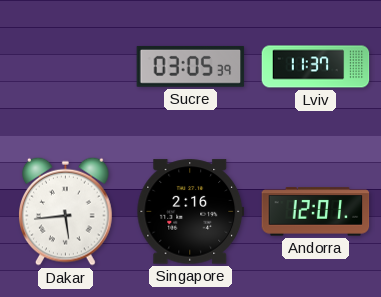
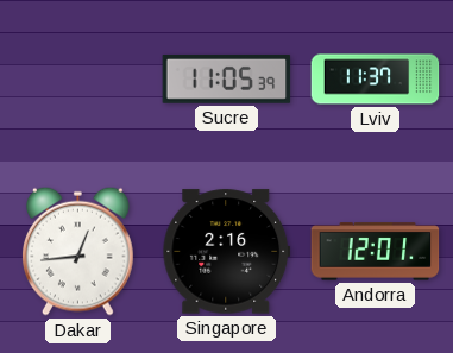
Sucre: 03:05 -> 11:05 (227, 78)
Dakar: 5:44 -> 12:44 (78, 251)
